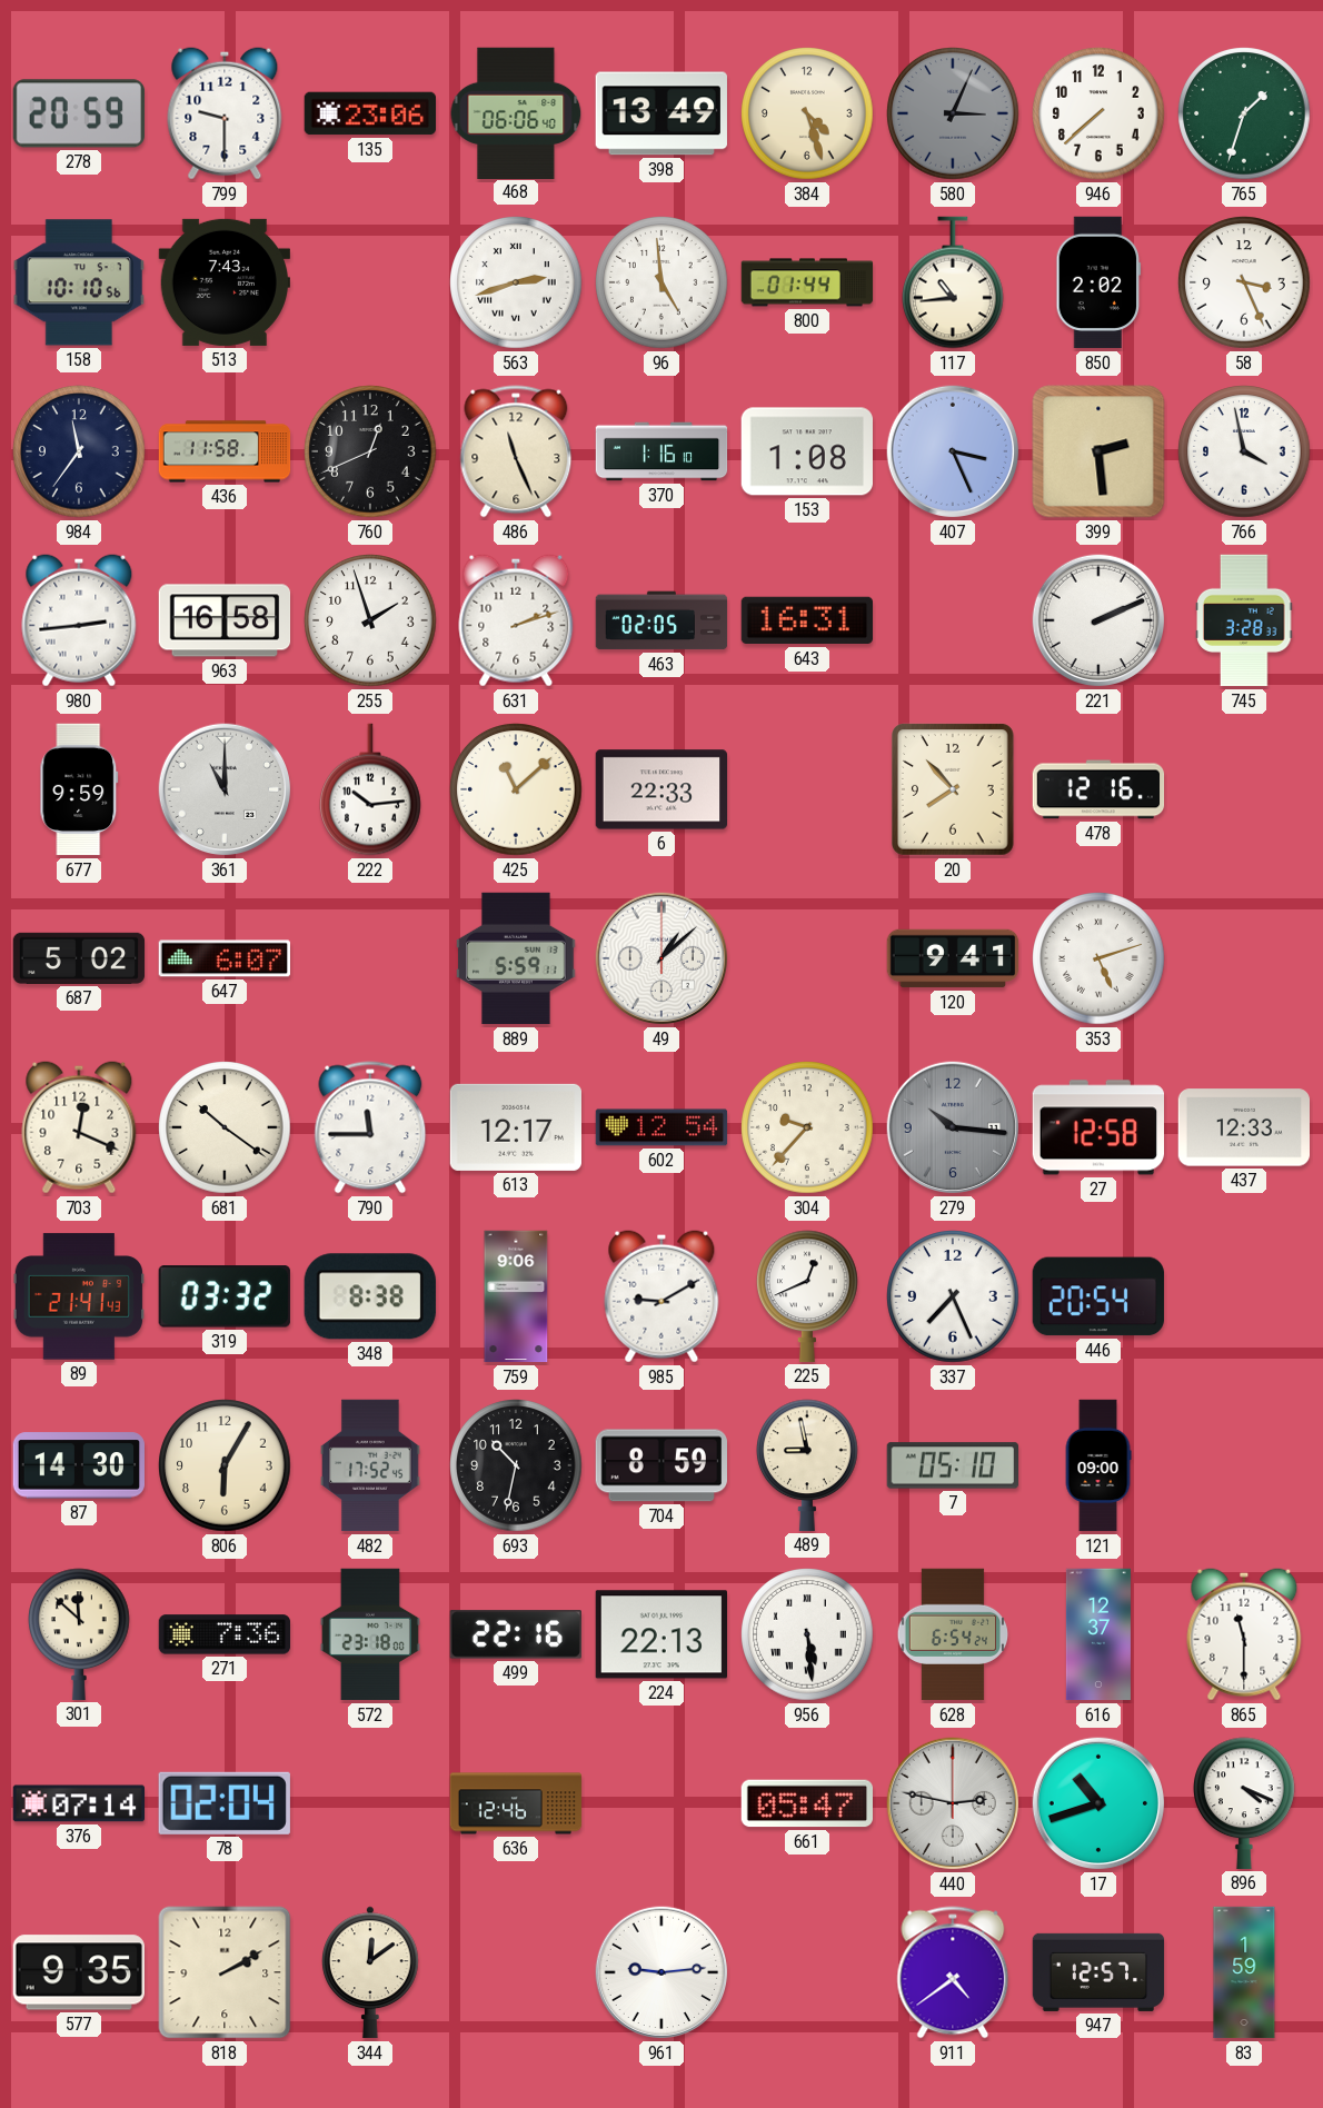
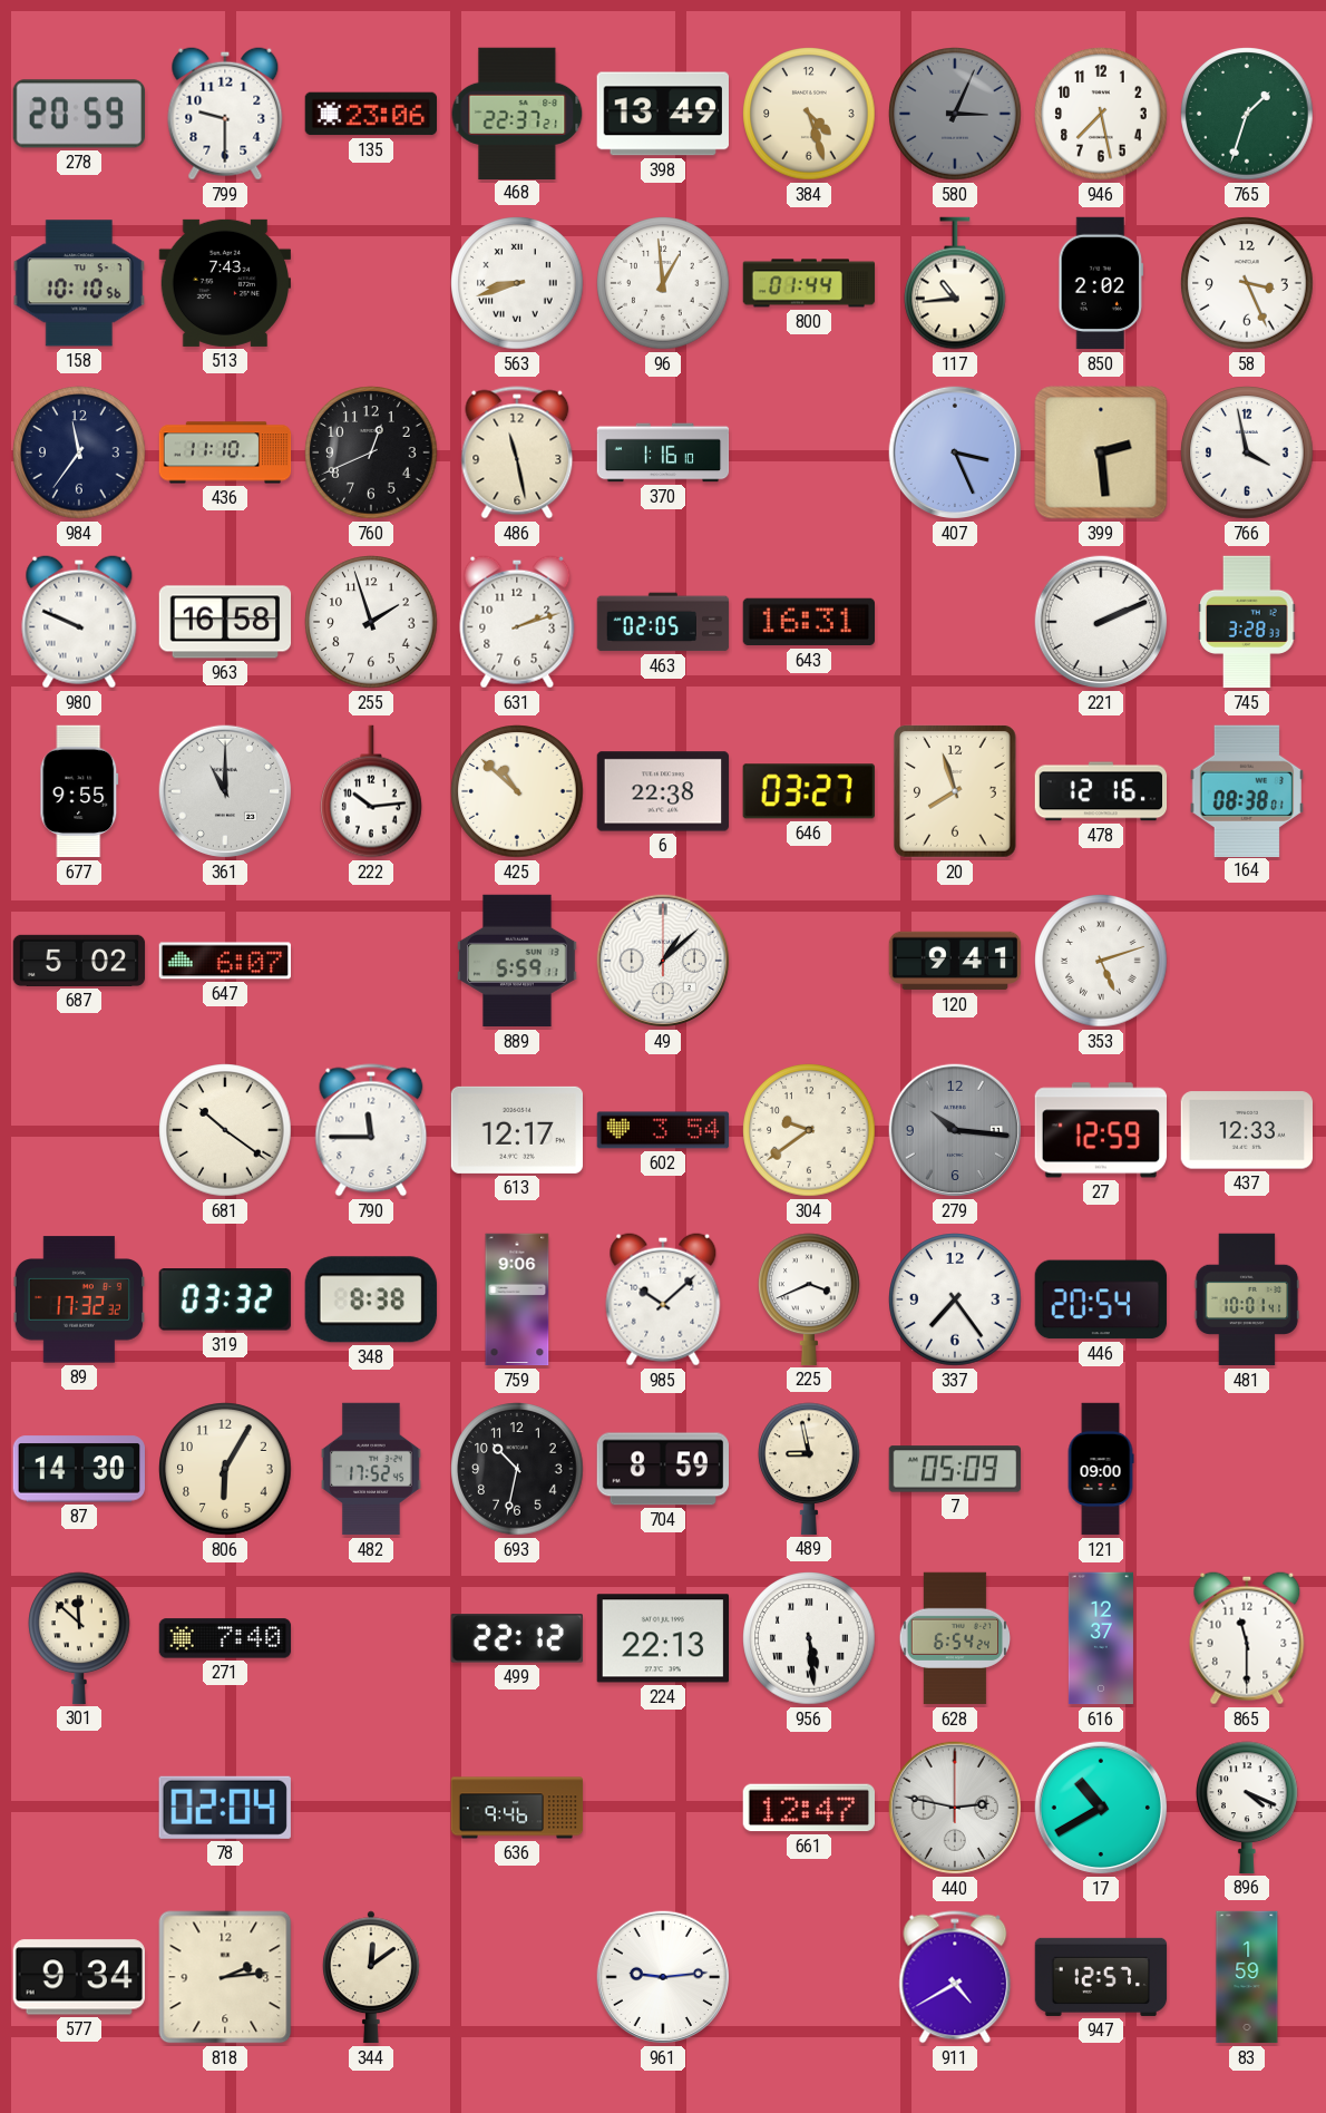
468: 06:06 -> 22:37 (517, 113)
946: 7:38 -> 7:28 (1101, 114)
563: 2:42 -> 8:42 (517, 283)
96: 4:59 -> 12:59 (663, 283)
436: 11:58 -> 11:10 (225, 452)
486: 11:26 -> 11:28 (517, 452)
153: 1:08 -> none (806, 451)
980: 2:44 -> 9:49 (79, 622)
677: 9:59 -> 9:55 (79, 791)
425: 11:08 -> 10:52 (517, 791)
6: 22:33 -> 22:38 (663, 791)
646: none -> 03:27 (809, 791)
20: 7:53 -> 7:57 (955, 791)
164: none -> 08:38 (1246, 790)
703: 12:19 -> none (79, 1127)
602: 12:54 -> 3:54 (663, 1130)
304: 9:37 -> 9:39 (809, 1130)
27: 12:58 -> 12:59 (1100, 1130)
89: 21:41 -> 17:32 (78, 1299)
985: 9:10 -> 10:08 (663, 1299)
225: 12:41 -> 3:41 (810, 1299)
337: 7:26 -> 7:24 (955, 1299)
481: none -> 10:01 (1247, 1299)
7: 05:10 -> 05:09 (955, 1469)
271: 7:36 -> 7:40 (225, 1638)
572: 23:18 -> none (370, 1634)
499: 22:16 -> 22:12 (517, 1638)
376: 07:14 -> none (79, 1803)
636: 12:46 -> 9:46 (517, 1808)
661: 05:47 -> 12:47 (808, 1808)
17: 10:42 -> 10:40 (1101, 1808)
577: 9:35 -> 9:34 (79, 1977)
818: 2:10 -> 2:14 (225, 1977)
911: 4:39 -> 4:40 (955, 1977)
